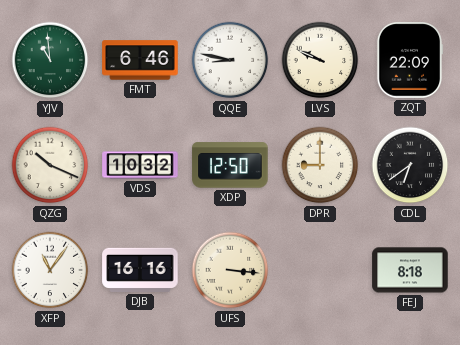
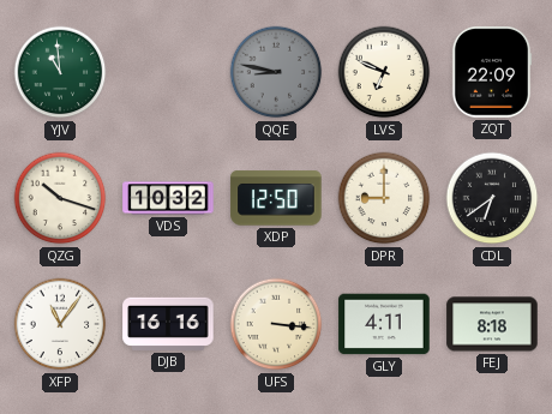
FMT: 6:46 -> none (140, 60)
QQE dial: white -> grey (276, 72)
LVS: 9:49 -> 6:49 (384, 72)
QZG: 10:19 -> 10:18 (60, 198)
GLY: none -> 4:11 (384, 324)
